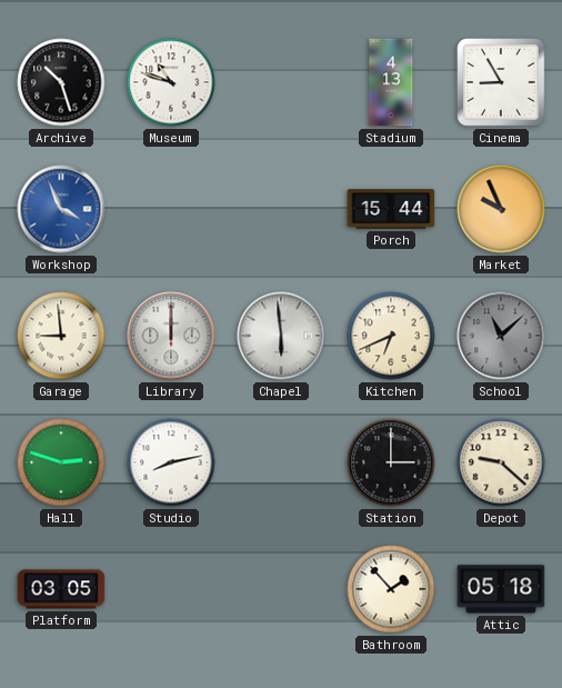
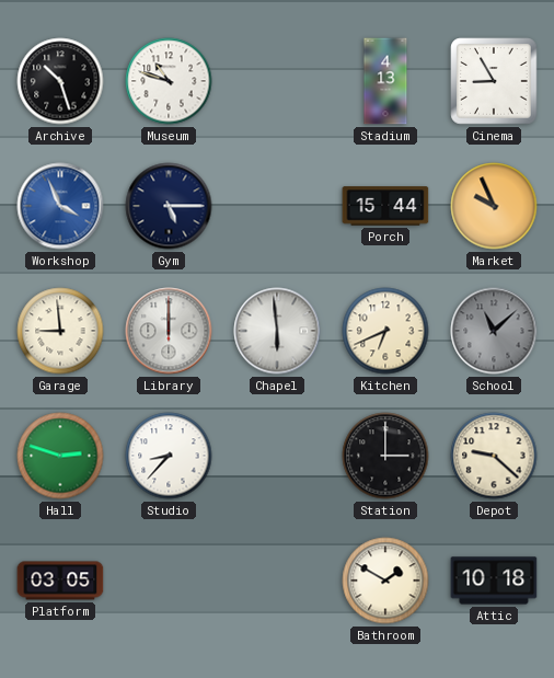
Gym: none -> 5:15 (169, 206)
Studio: 8:13 -> 8:37 (169, 456)
Bathroom: 1:53 -> 1:50 (385, 581)
Attic: 05:18 -> 10:18 (494, 581)
